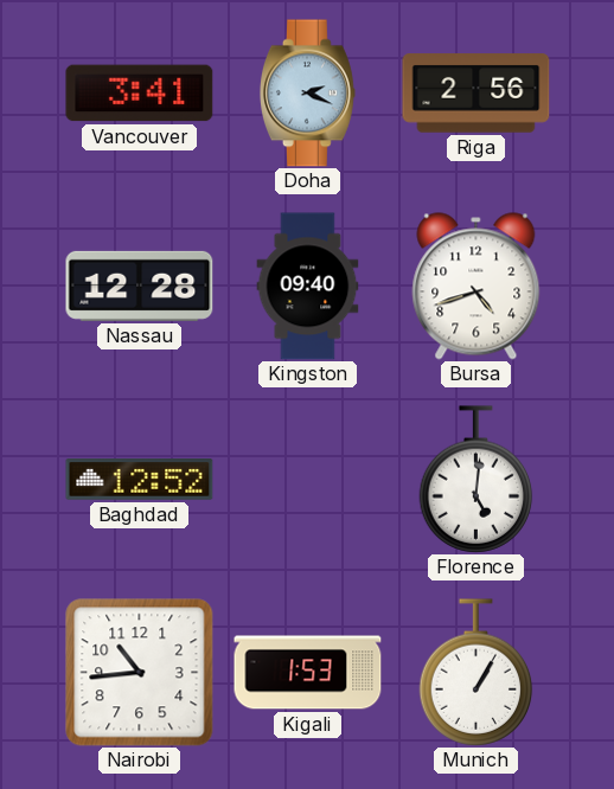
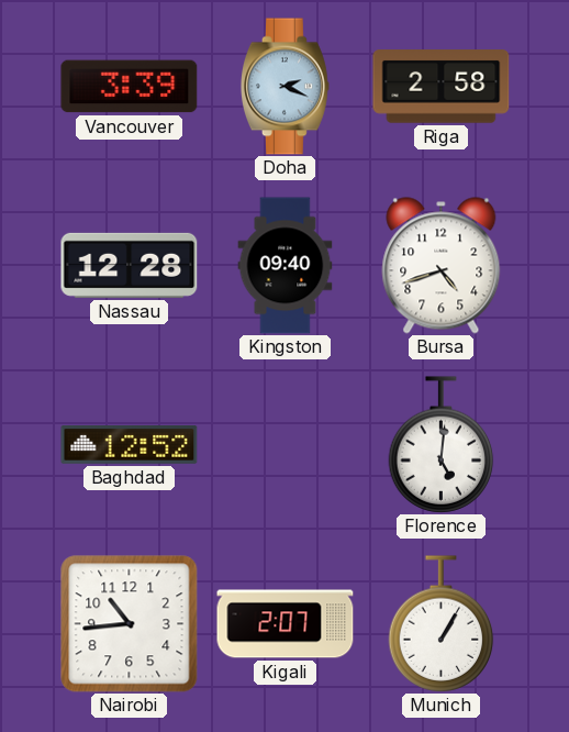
Vancouver: 3:41 -> 3:39 (130, 87)
Riga: 2:56 -> 2:58 (442, 87)
Kigali: 1:53 -> 2:07 (286, 624)
